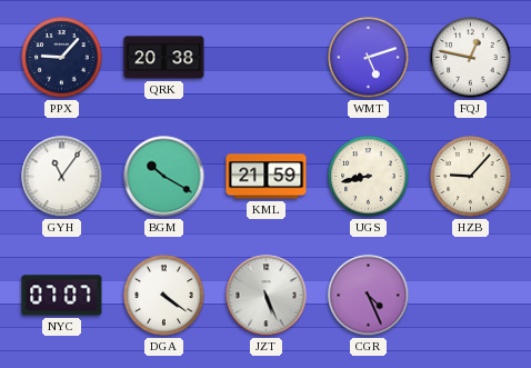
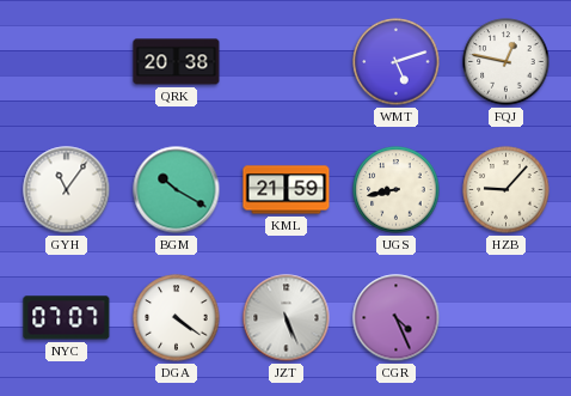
PPX: 9:07 -> none (62, 58)
